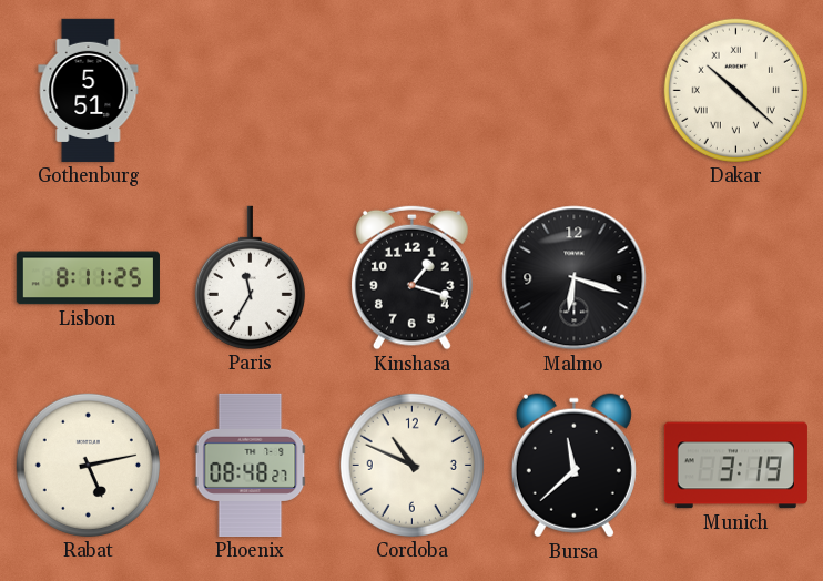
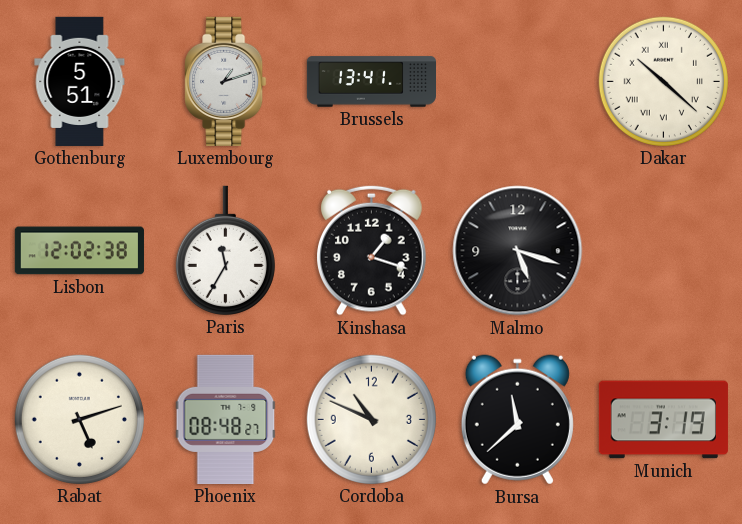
Luxembourg: none -> 1:12 (226, 81)
Brussels: none -> 13:41 (371, 82)
Lisbon: 8:11 -> 12:02 (79, 251)
Malmo: 6:18 -> 5:18 (518, 251)
Rabat: 5:13 -> 5:12 (79, 419)
